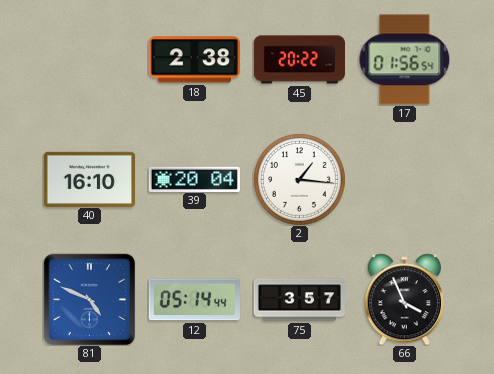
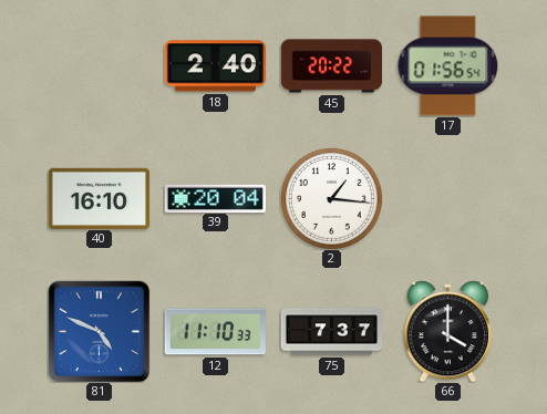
18: 2:38 -> 2:40 (215, 66)
12: 05:14 -> 11:10 (215, 332)
75: 3:57 -> 7:37 (331, 332)
66: 3:56 -> 4:00 (447, 331)
